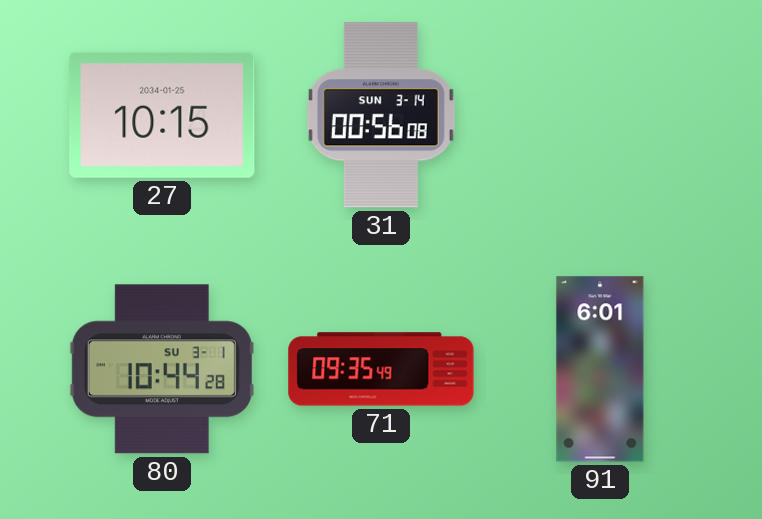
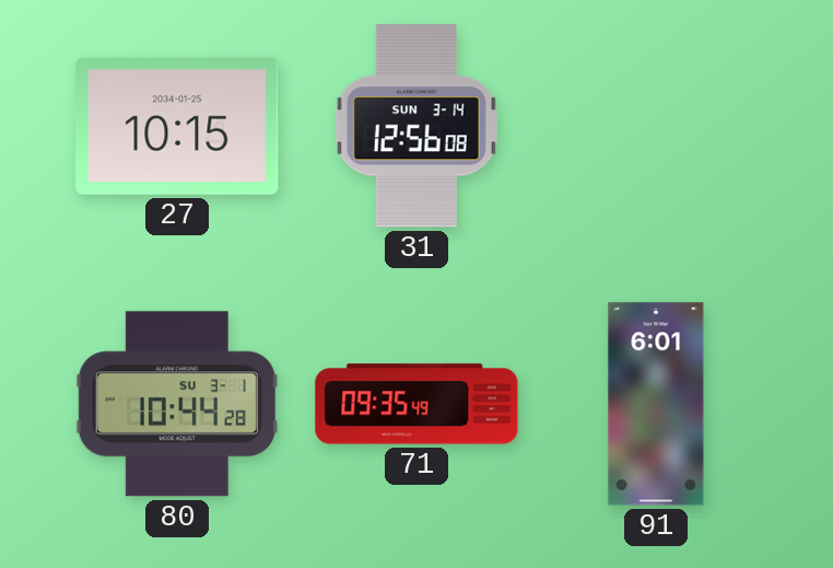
31: 00:56 -> 12:56 (416, 126)
